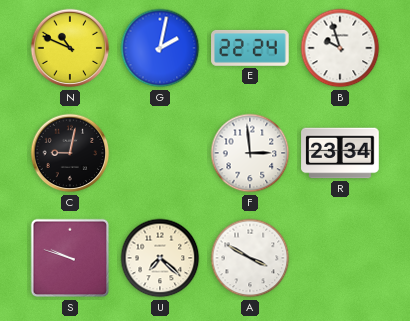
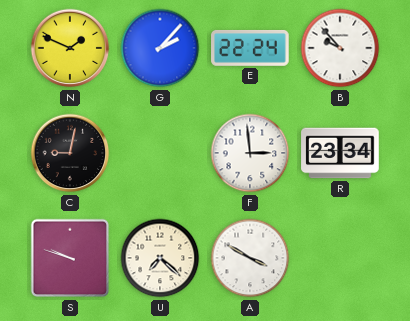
N: 10:49 -> 1:49 (70, 48)
G: 2:02 -> 2:07 (160, 48)
B: 9:57 -> 9:53 (340, 48)
